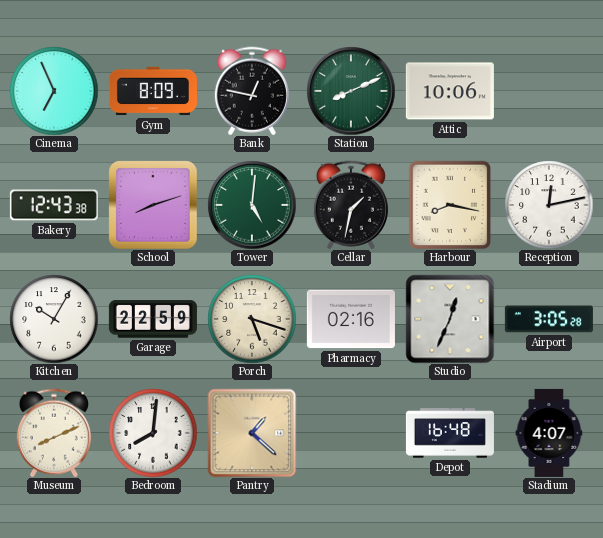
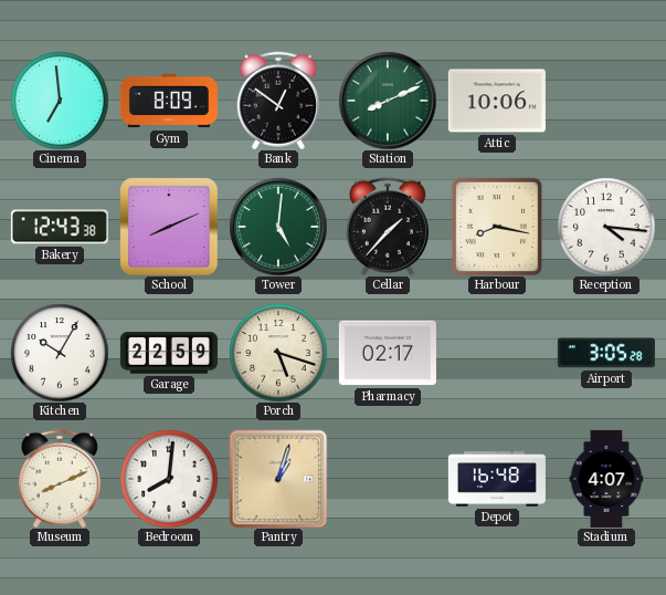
Cinema: 6:56 -> 6:59 (60, 101)
Bank: 12:47 -> 12:51 (278, 101)
School: 8:12 -> 8:11 (169, 227)
Cellar: 1:32 -> 1:37 (388, 227)
Reception: 12:13 -> 4:16 (606, 227)
Pharmacy: 02:16 -> 02:17 (388, 353)
Studio: 12:34 -> none (450, 319)
Pantry: 1:22 -> 1:03 (278, 479)
